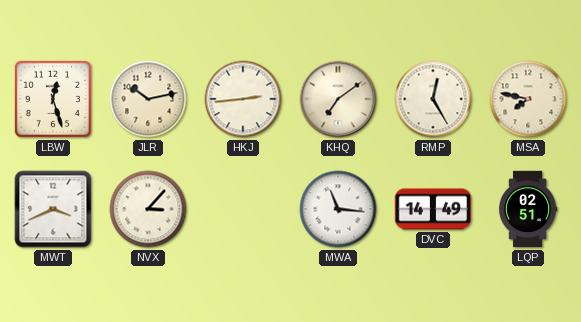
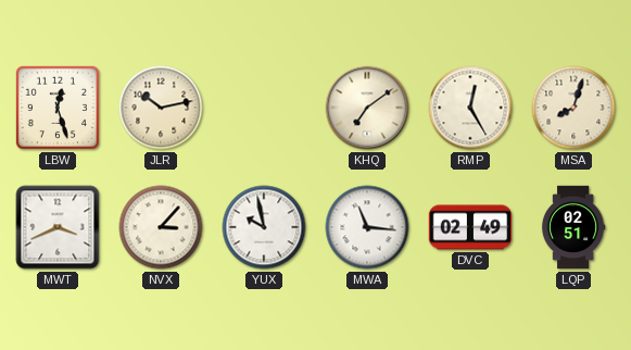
HKJ: 2:44 -> none (243, 99)
MSA: 7:47 -> 8:03 (573, 108)
YUX: none -> 9:58 (264, 227)
DVC: 14:49 -> 02:49 (470, 227)
